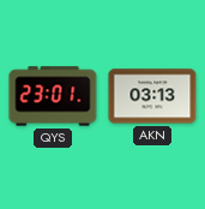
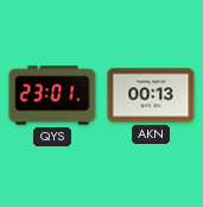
AKN: 03:13 -> 00:13 (151, 95)
